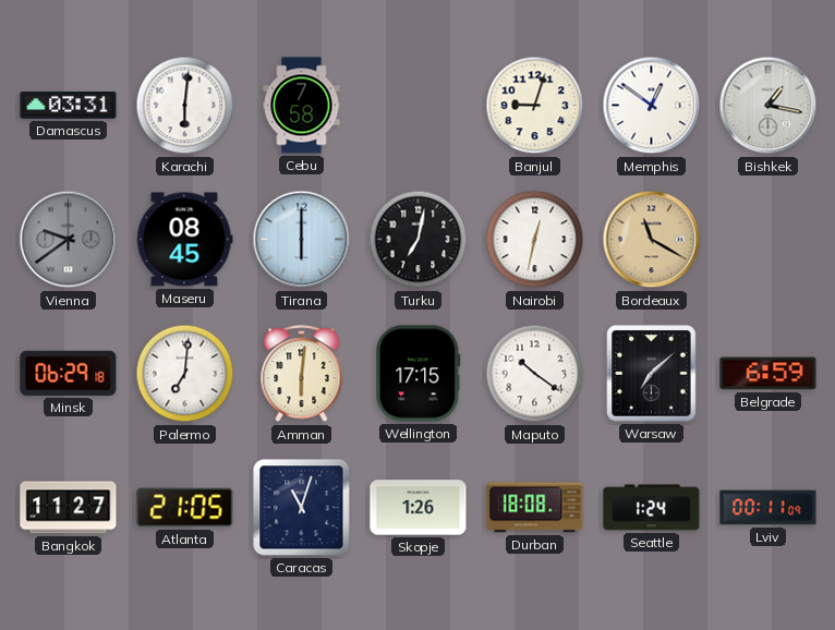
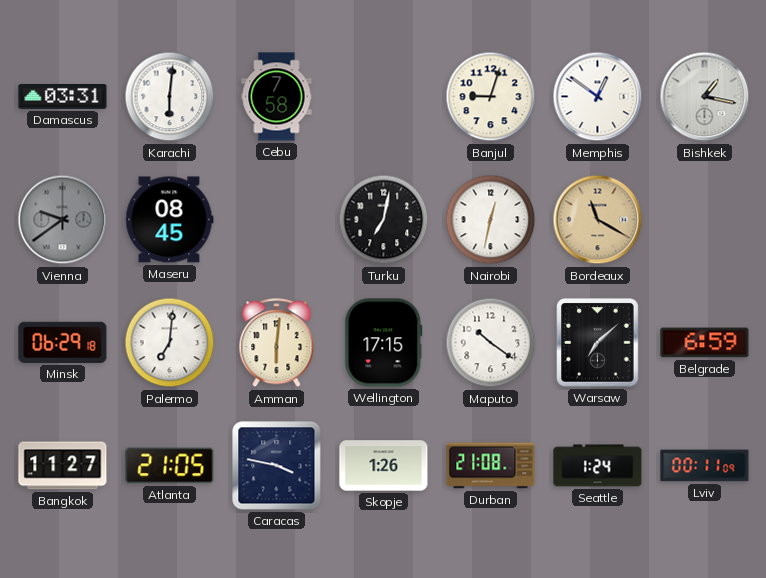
Tirana: 6:00 -> none (302, 240)
Caracas: 11:03 -> 3:47 (277, 466)
Durban: 18:08 -> 21:08 (491, 466)
